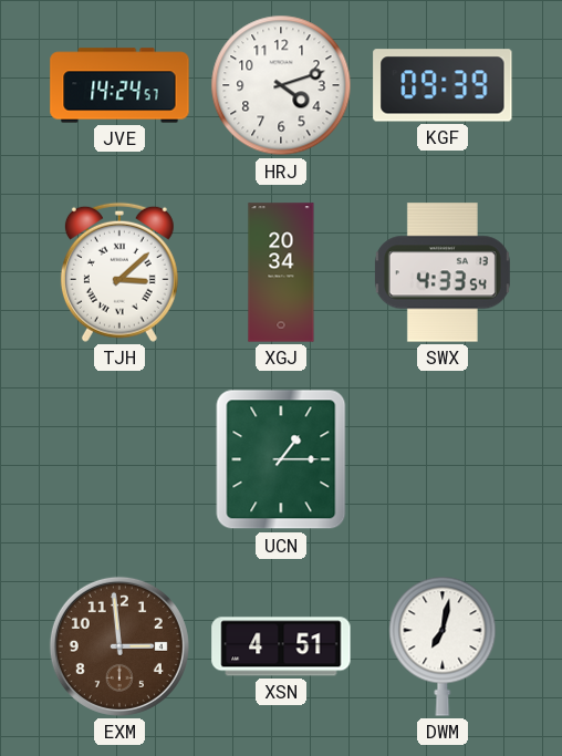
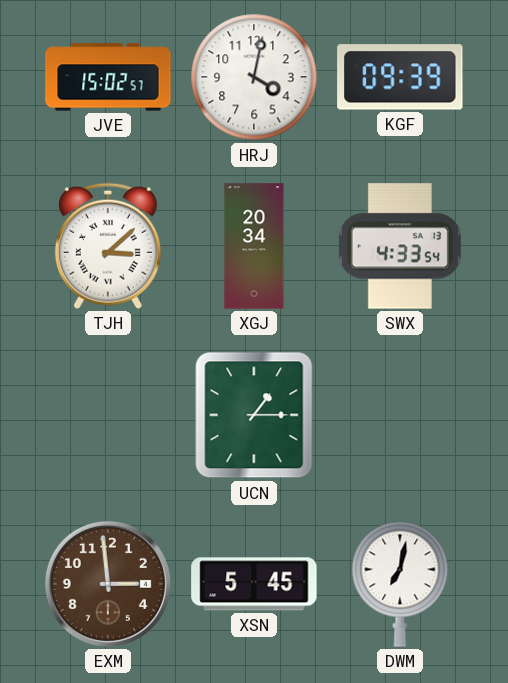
JVE: 14:24 -> 15:02 (108, 77)
HRJ: 4:12 -> 4:02 (254, 77)
XSN: 4:51 -> 5:45 (254, 584)
